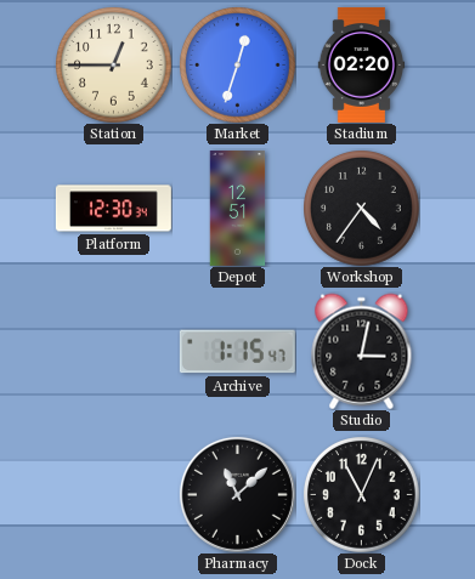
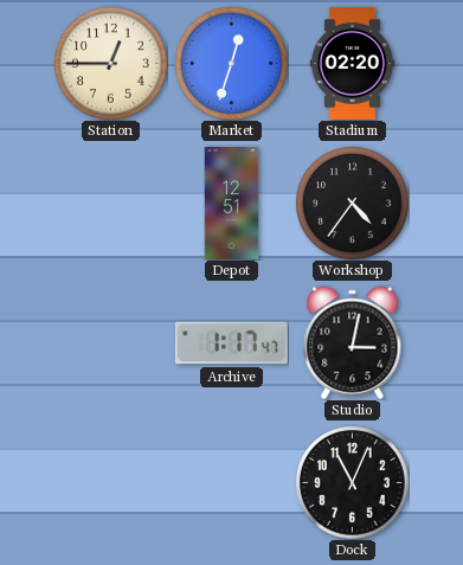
Platform: 12:30 -> none (113, 209)
Archive: 1:15 -> 1:17 (231, 344)
Pharmacy: 11:08 -> none (237, 494)
